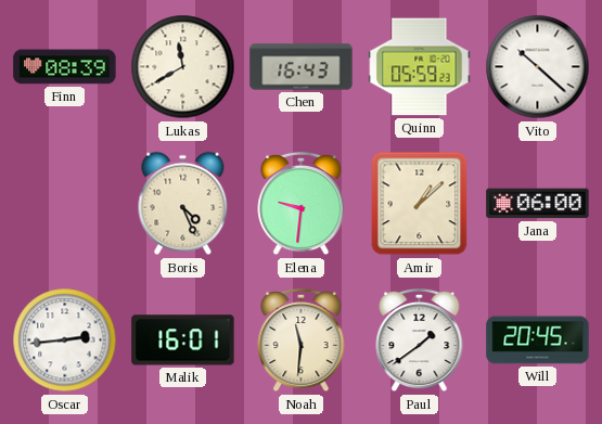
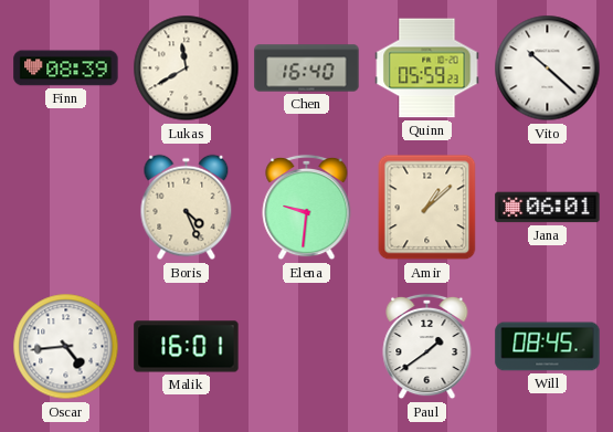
Chen: 16:43 -> 16:40 (307, 69)
Jana: 06:00 -> 06:01 (548, 208)
Oscar: 2:44 -> 4:44 (66, 347)
Noah: 11:31 -> none (302, 341)
Will: 20:45 -> 08:45 (548, 347)
